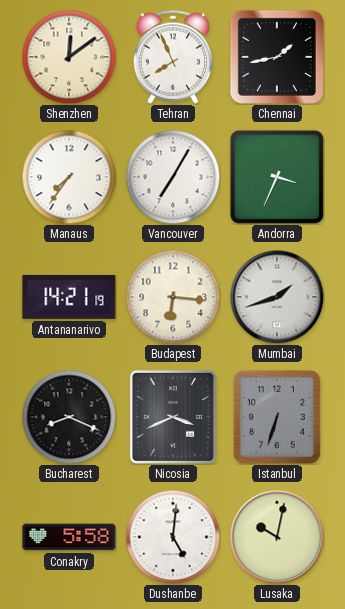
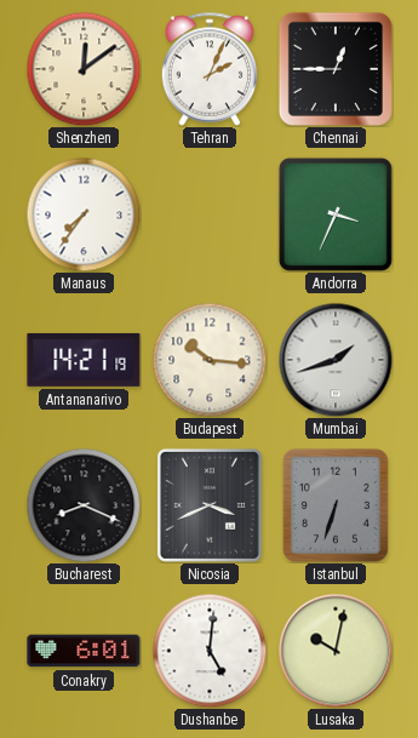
Tehran: 7:56 -> 2:04 (210, 69)
Chennai: 1:43 -> 12:45 (336, 69)
Vancouver: 7:05 -> none (173, 177)
Budapest: 6:16 -> 10:16 (210, 360)
Conakry: 5:58 -> 6:01 (84, 651)
